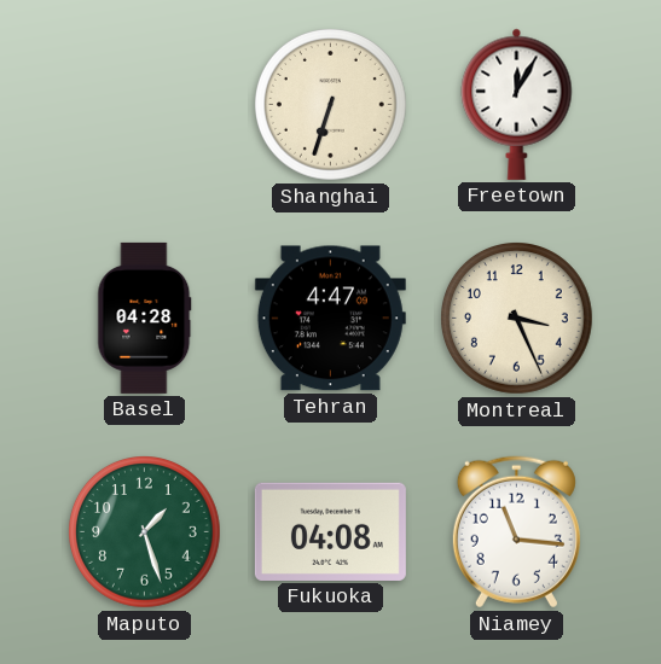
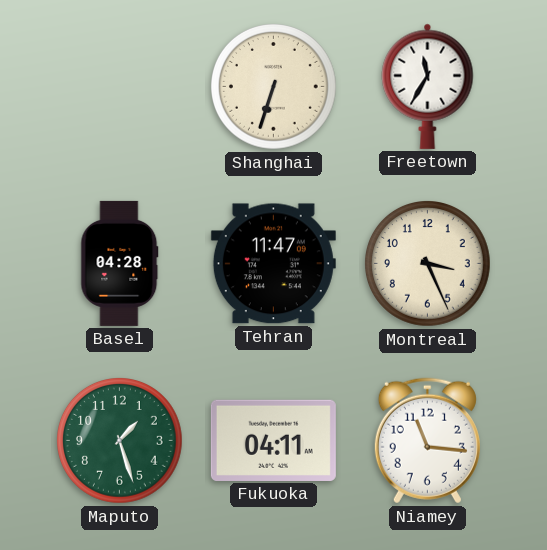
Freetown: 12:05 -> 11:35 (428, 86)
Tehran: 4:47 -> 11:47 (273, 264)
Fukuoka: 04:08 -> 04:11 (273, 440)
